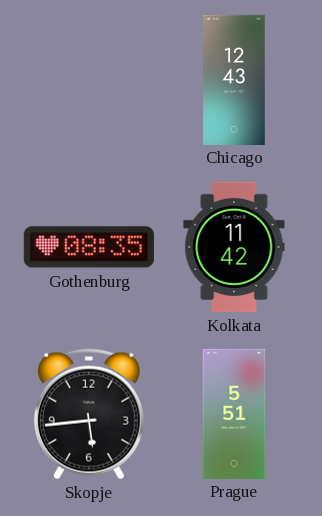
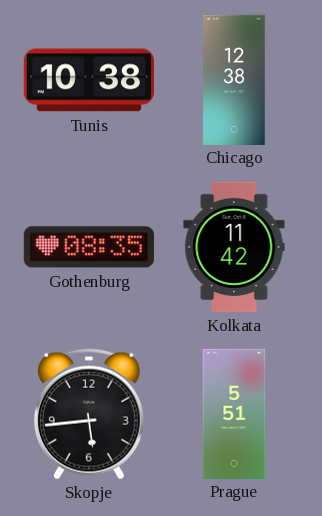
Tunis: none -> 10:38 (89, 80)
Chicago: 12:43 -> 12:38 (234, 79)
